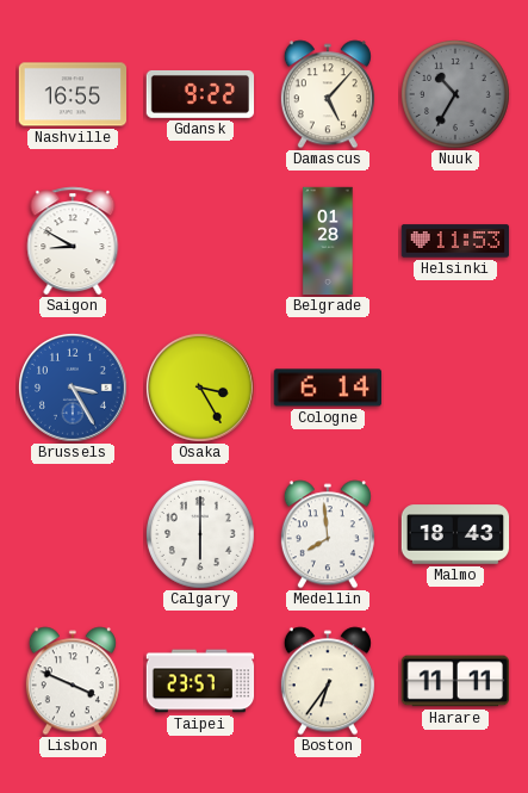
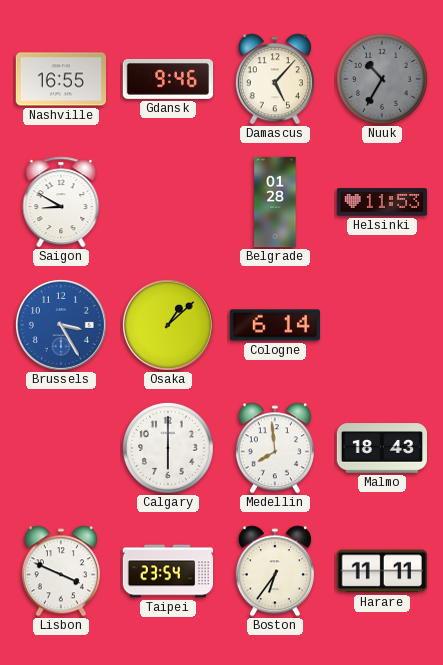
Gdansk: 9:22 -> 9:46 (168, 79)
Osaka: 3:25 -> 1:08 (168, 325)
Taipei: 23:57 -> 23:54 (168, 571)
